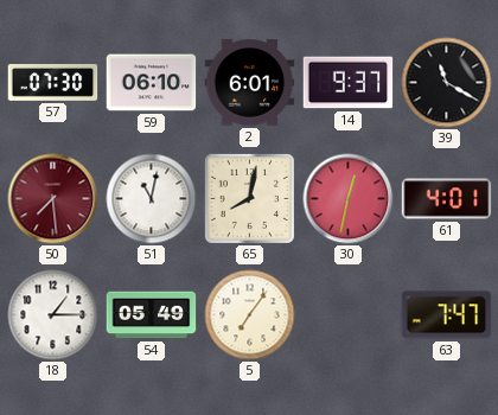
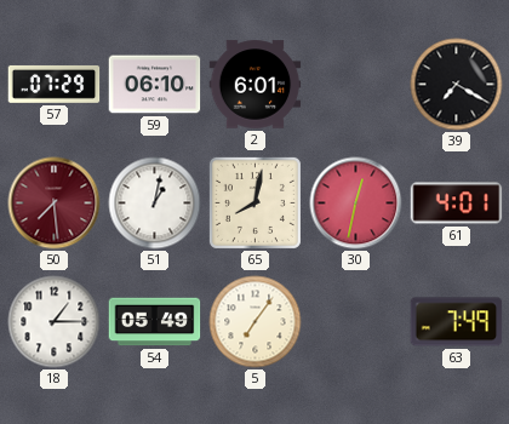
57: 07:30 -> 07:29 (55, 84)
14: 9:37 -> none (349, 83)
39: 11:20 -> 7:20 (457, 85)
51: 11:02 -> 1:02 (155, 204)
63: 7:47 -> 7:49 (457, 322)
